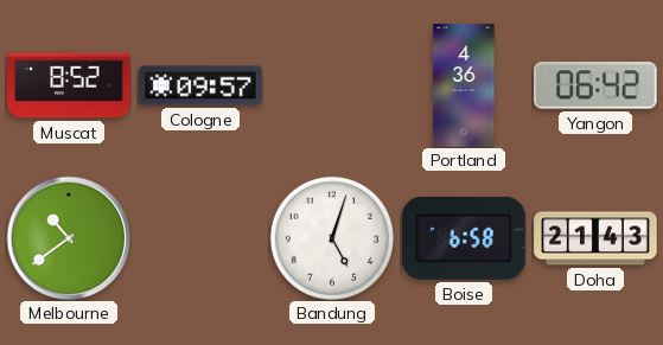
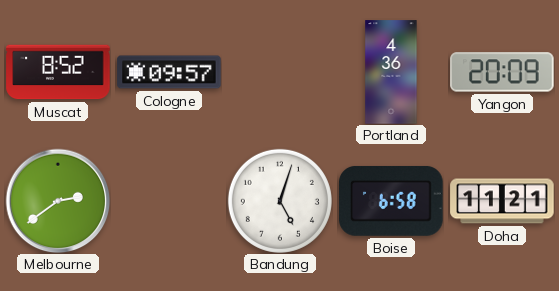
Yangon: 06:42 -> 20:09 (502, 72)
Melbourne: 10:39 -> 2:39 (58, 201)
Doha: 21:43 -> 11:21 (502, 201)
